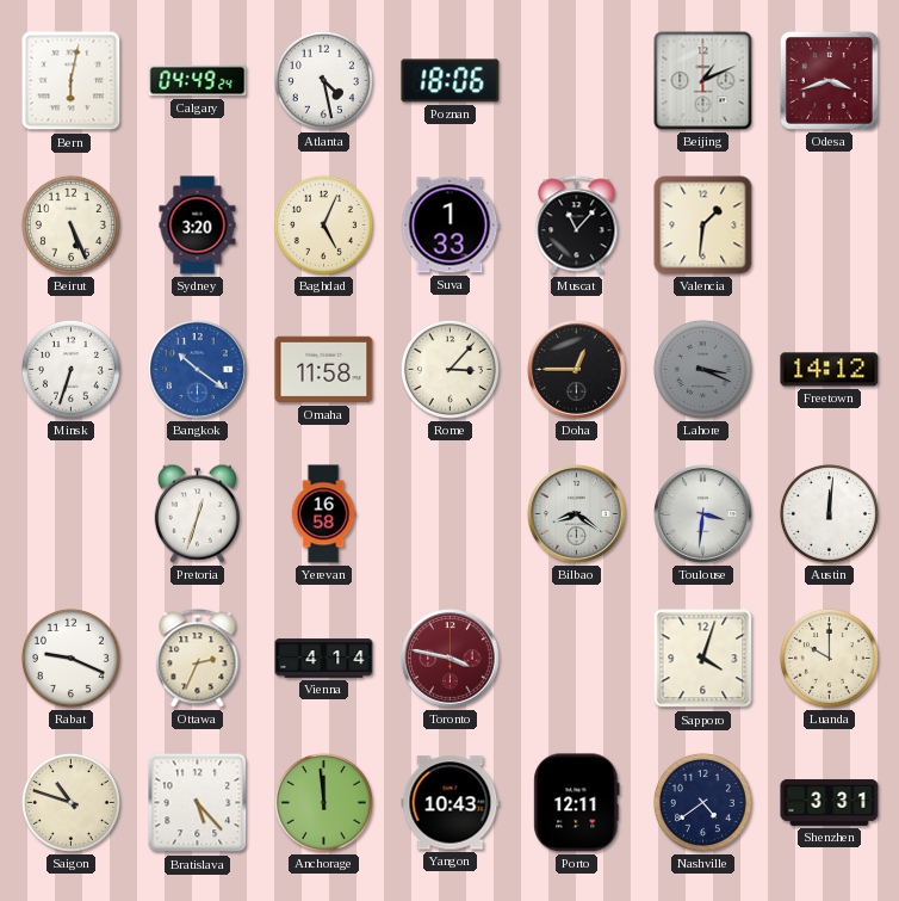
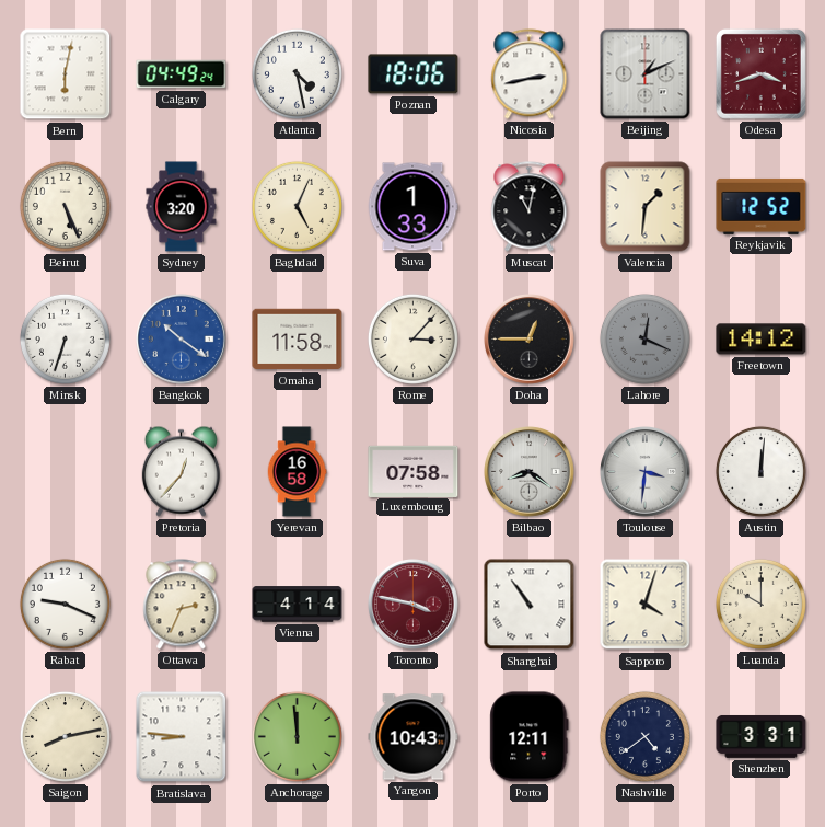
Nicosia: none -> 2:43 (530, 74)
Muscat: 11:07 -> 11:02 (530, 207)
Reykjavik: none -> 12:52 (762, 206)
Lahore: 3:19 -> 12:19 (644, 338)
Pretoria: 12:33 -> 12:37 (181, 471)
Luxembourg: none -> 07:58 (414, 471)
Shanghai: none -> 10:54 (530, 605)
Saigon: 10:48 -> 8:13 (65, 736)
Bratislava: 5:23 -> 8:46 (182, 737)
